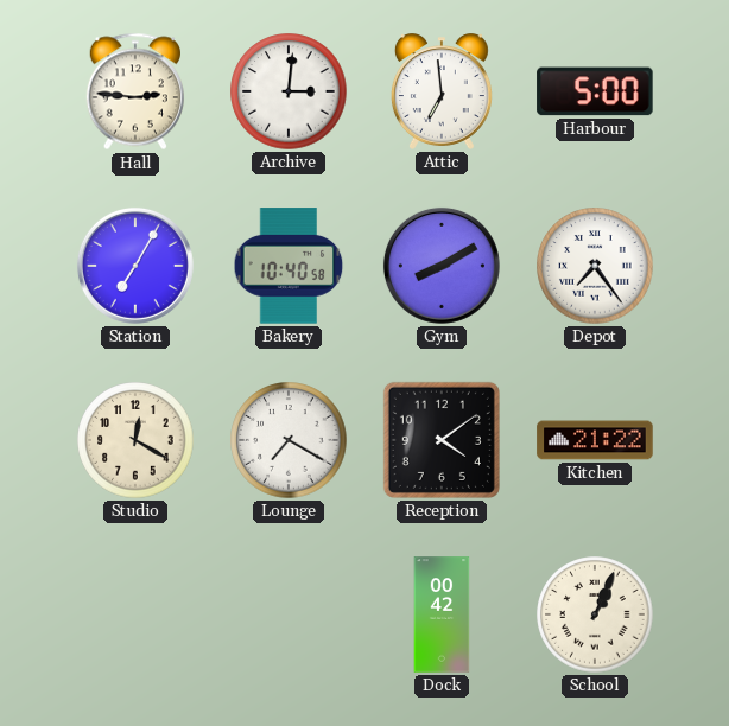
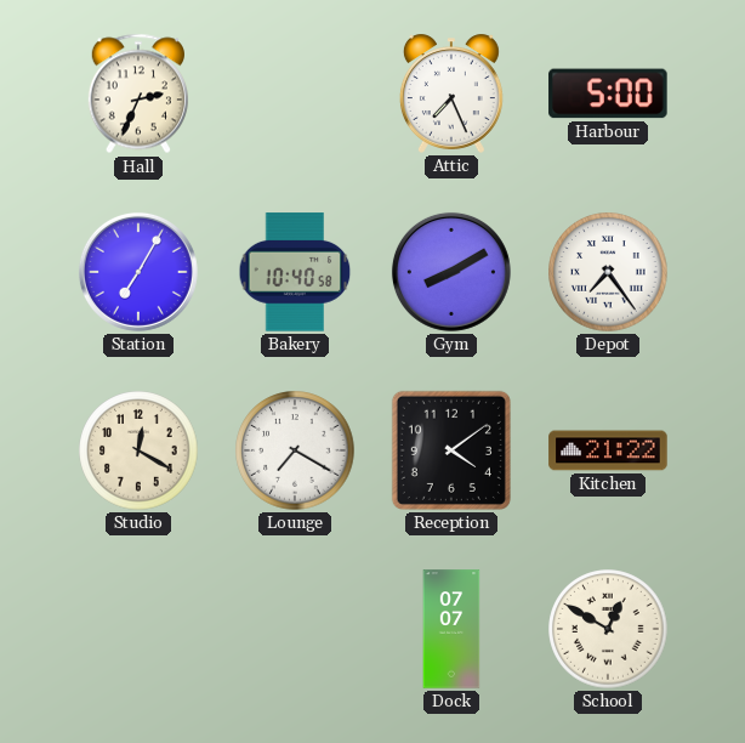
Hall: 2:46 -> 2:34 (137, 93)
Archive: 3:01 -> none (289, 91)
Attic: 6:59 -> 7:26 (451, 93)
Dock: 00:42 -> 07:07 (451, 629)
School: 1:04 -> 12:50 (608, 629)
